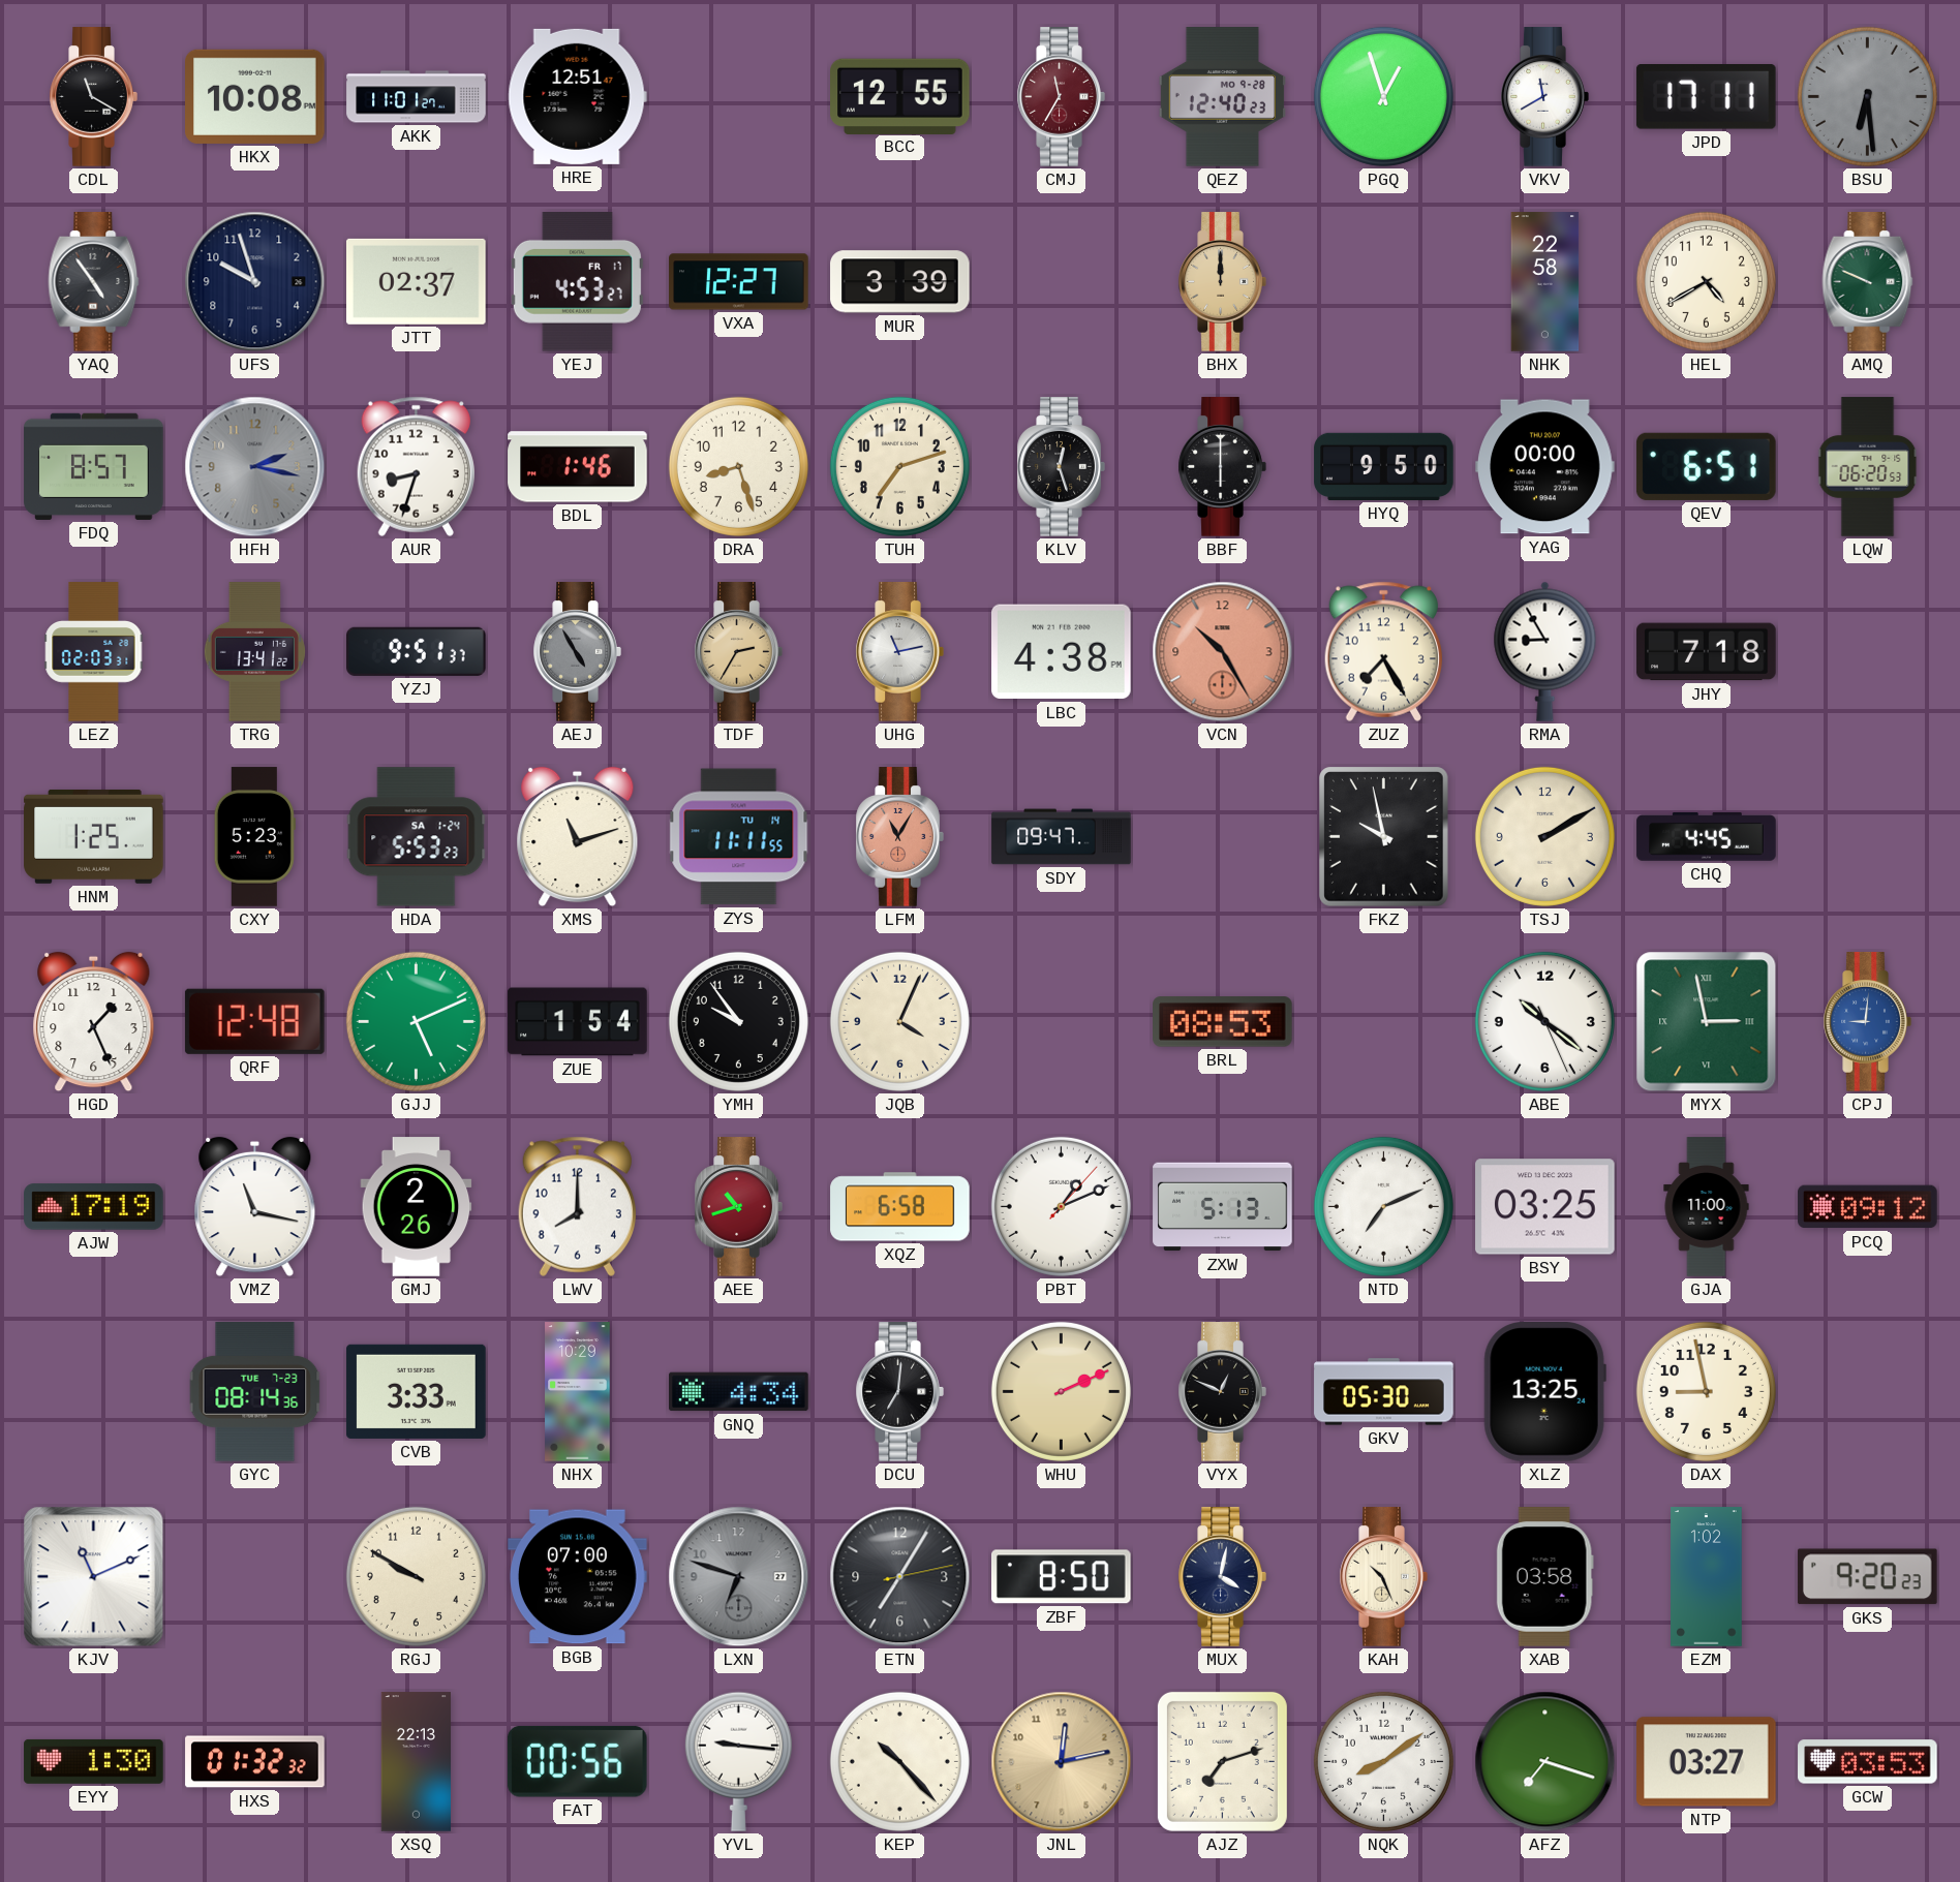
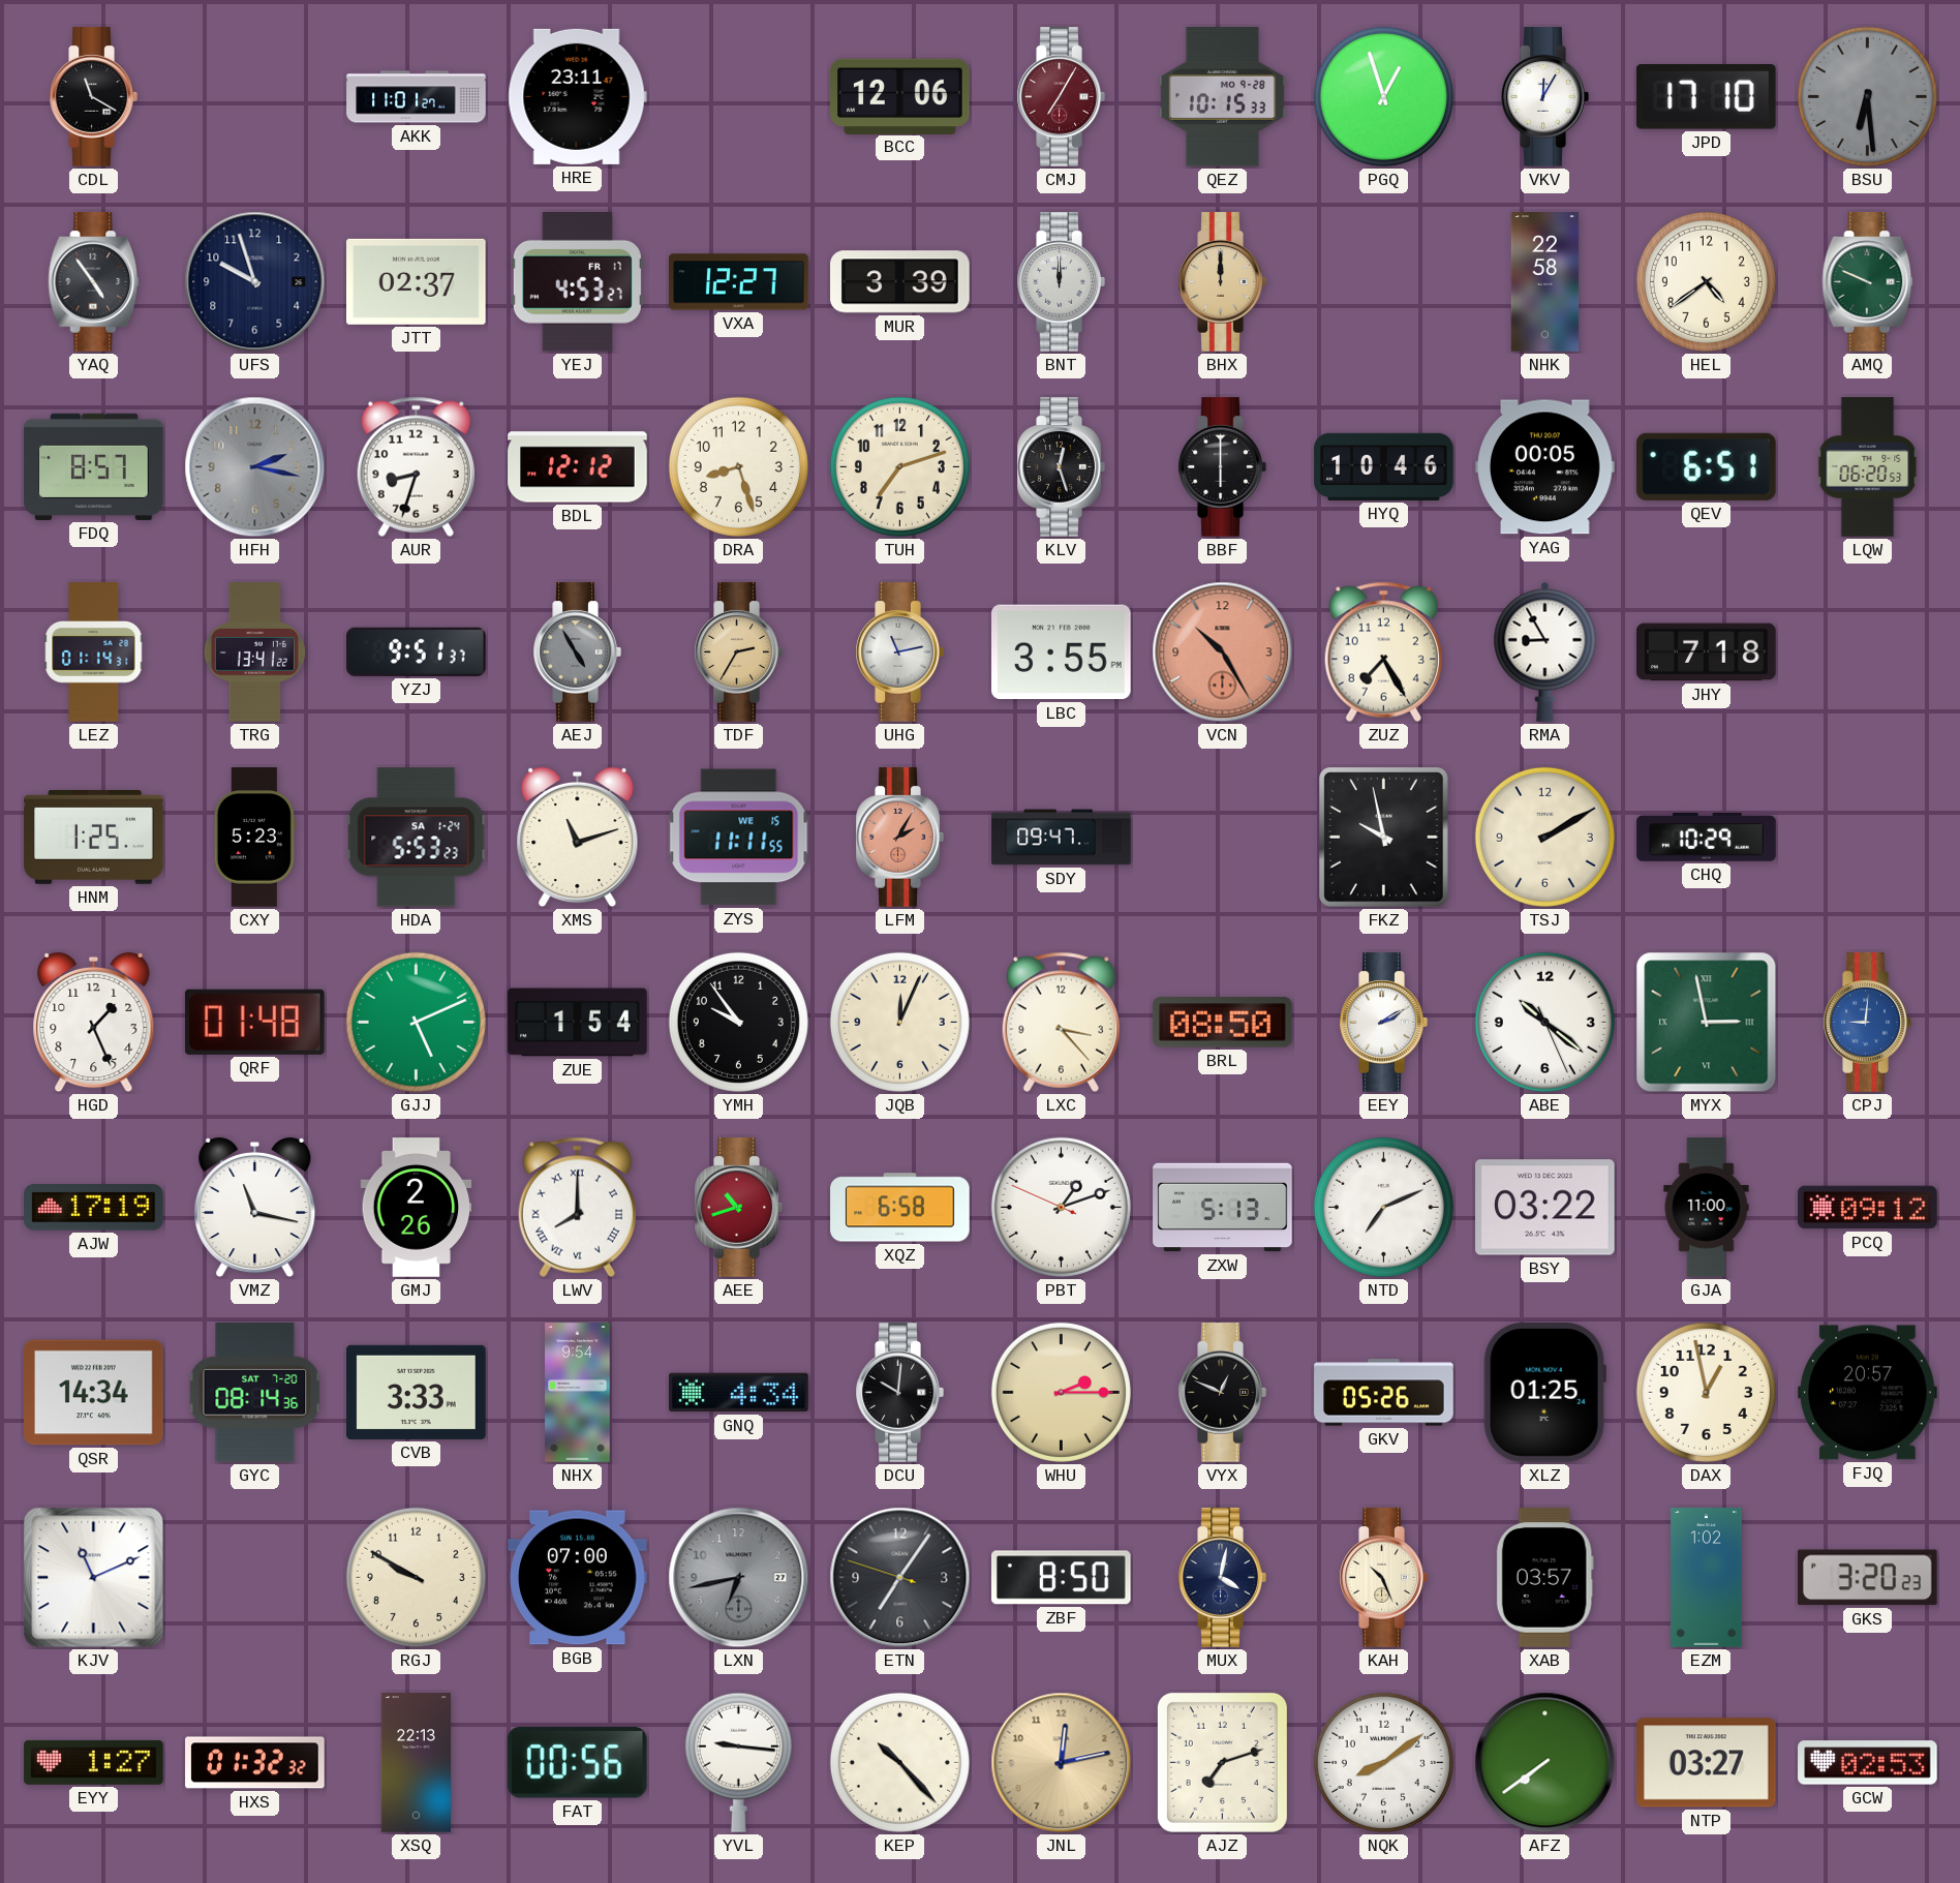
HKX: 10:08 -> none (255, 96)
HRE: 12:51 -> 23:11 (577, 96)
BCC: 12:55 -> 12:06 (900, 96)
CMJ: 11:35 -> 7:05 (1061, 97)
QEZ: 12:40 -> 10:15 (1222, 97)
VKV: 11:40 -> 12:05 (1544, 97)
JPD: 17:11 -> 17:10 (1706, 97)
BNT: none -> 12:00 (1061, 282)
HEL: 4:40 -> 4:39 (1706, 281)
BDL: 1:46 -> 12:12 (578, 467)
HYQ: 9:50 -> 10:46 (1384, 466)
YAG: 00:00 -> 00:05 (1545, 467)
LEZ: 02:03 -> 01:14 (94, 652)
LBC: 4:38 -> 3:55 (1062, 652)
ZYS date: TU 14 -> WE 15 (739, 838)
LFM: 11:05 -> 2:05 (899, 838)
CHQ: 4:45 -> 10:29 (1707, 838)
QRF: 12:48 -> 01:48 (254, 1022)
JQB: 4:04 -> 12:04 (899, 1022)
LXC: none -> 3:23 (1061, 1022)
BRL: 08:53 -> 08:50 (1223, 1023)
EEY: none -> 2:10 (1383, 1023)
LWV numerals: Arabic -> Roman (577, 1207)
PBT: 1:11:07 -> 1:11:49 (1061, 1207)
BSY: 03:25 -> 03:22 (1545, 1208)
QSR: none -> 14:34 (94, 1393)
GYC date: TUE 7-23 -> SAT 7-20 (255, 1393)
NHX: 10:29 -> 9:54 (578, 1393)
DCU: 7:01 -> 10:01 (899, 1393)
WHU: 2:11 -> 2:15 (1061, 1392)
GKV: 05:30 -> 05:26 (1384, 1393)
XLZ: 13:25 -> 01:25 (1544, 1393)
DAX: 8:58 -> 12:58 (1706, 1392)
FJQ: none -> 20:57 (1868, 1393)
LXN: 6:48 -> 6:43 (739, 1578)
ETN: 7:05:13 -> 7:05:48 (900, 1578)
XAB: 03:58 -> 03:57 (1544, 1578)
GKS: 9:20 -> 3:20 (1867, 1578)
EYY: 1:30 -> 1:27 (94, 1762)
AFZ: 7:18 -> 7:39 (1545, 1763)
GCW: 03:53 -> 02:53 (1868, 1763)
